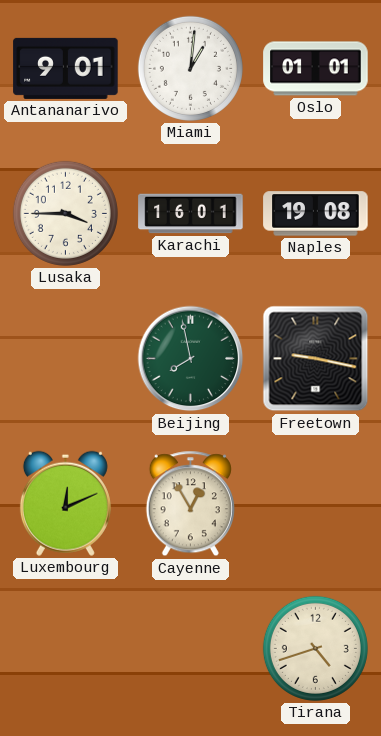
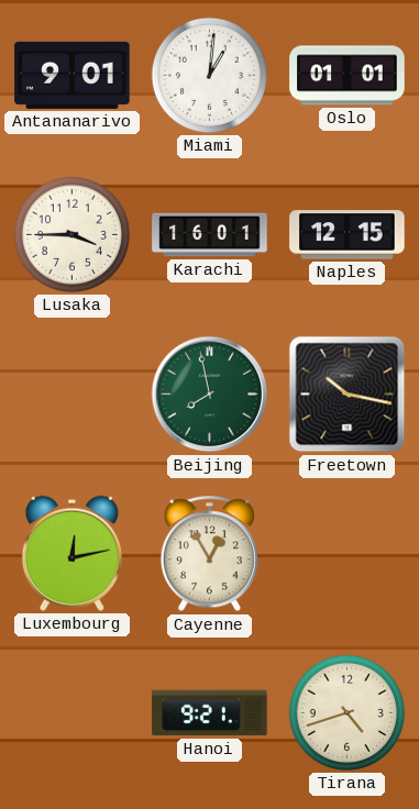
Naples: 19:08 -> 12:15 (348, 235)
Freetown: 9:17 -> 10:17 (348, 395)
Luxembourg: 12:11 -> 12:13 (71, 553)
Hanoi: none -> 9:21 (210, 713)
